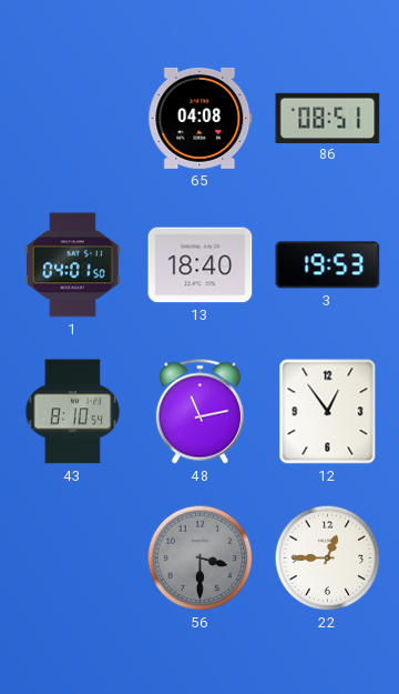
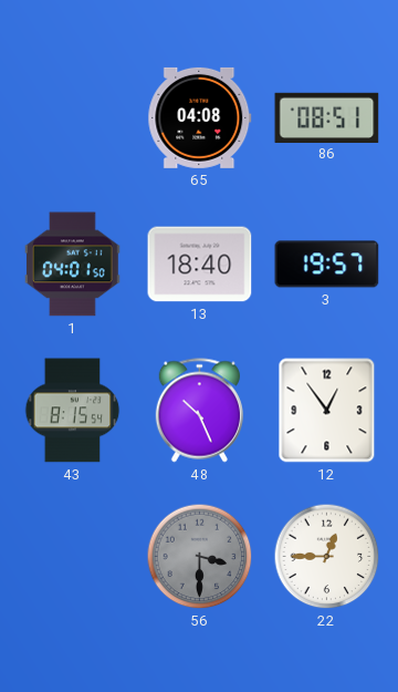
3: 19:53 -> 19:57 (327, 265)
43: 8:10 -> 8:15 (73, 411)
48: 11:13 -> 10:26 (199, 411)
